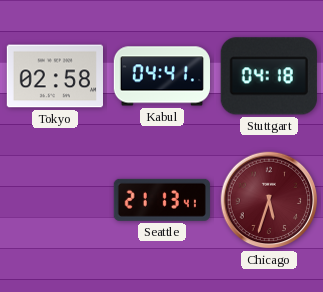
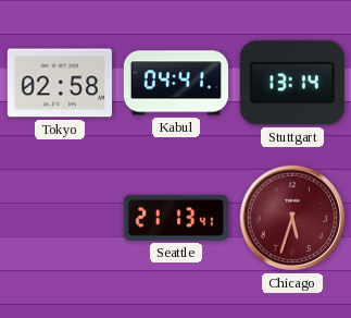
Stuttgart: 04:18 -> 13:14 (292, 83)
